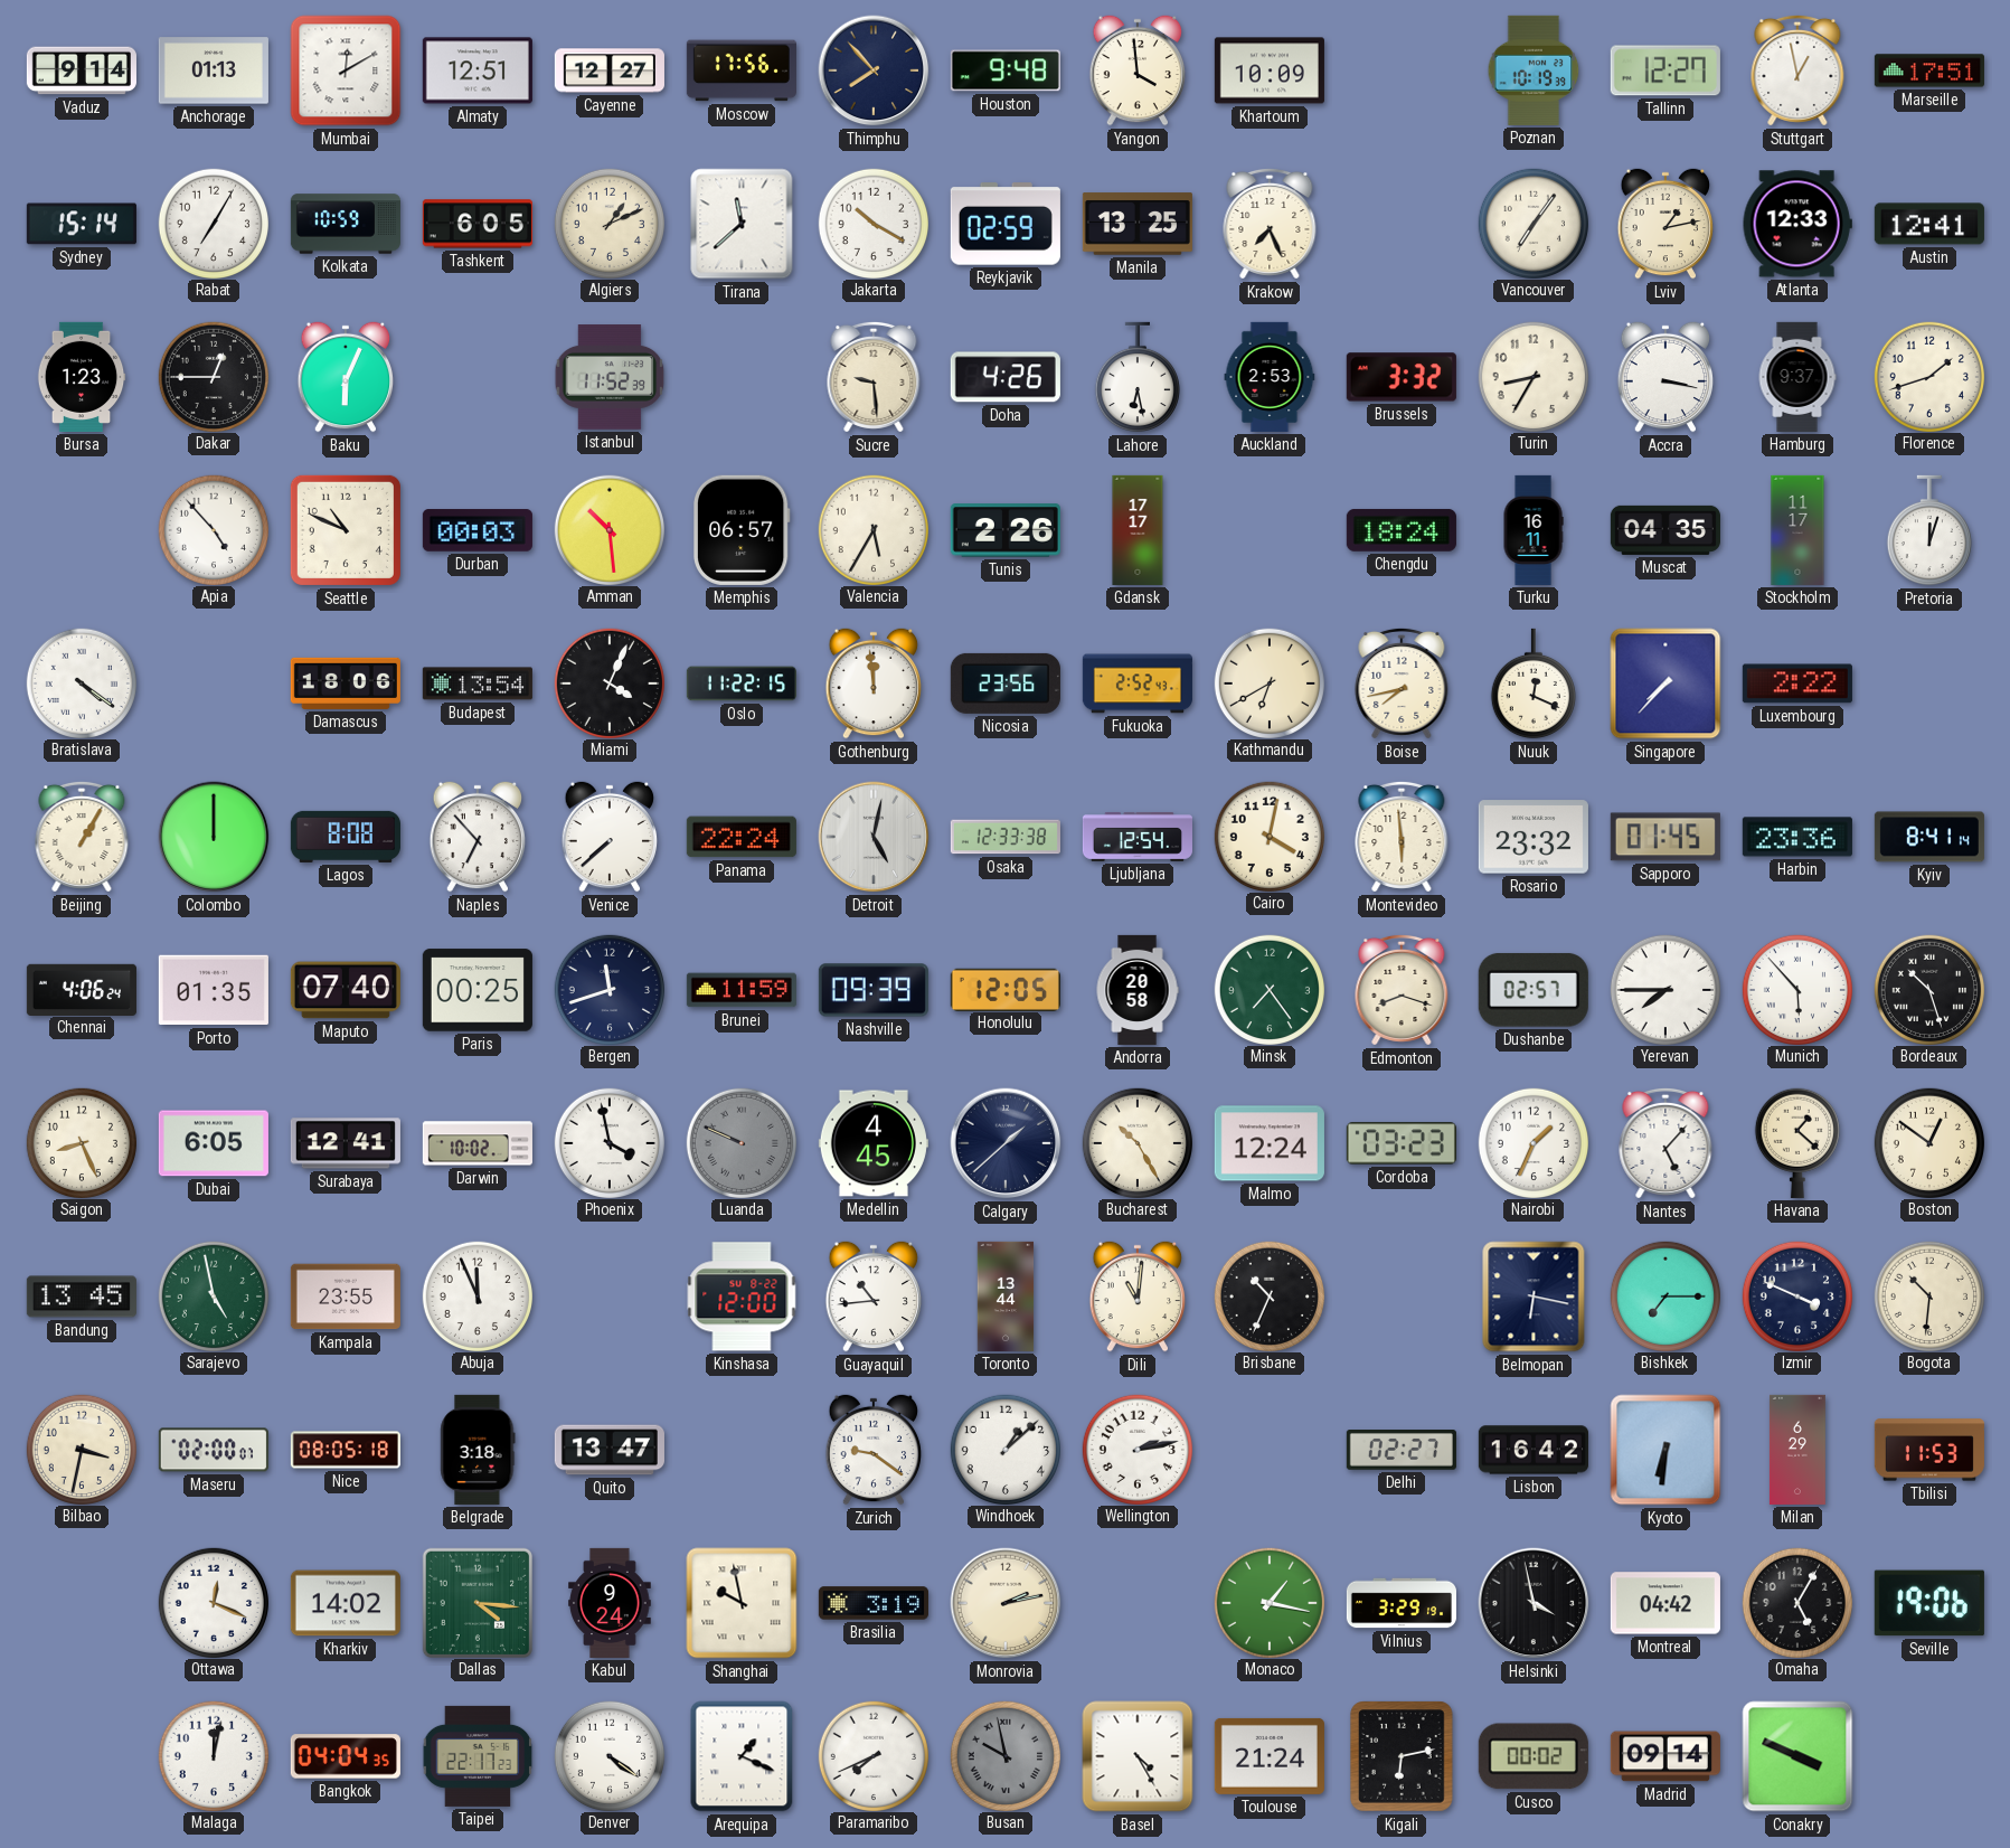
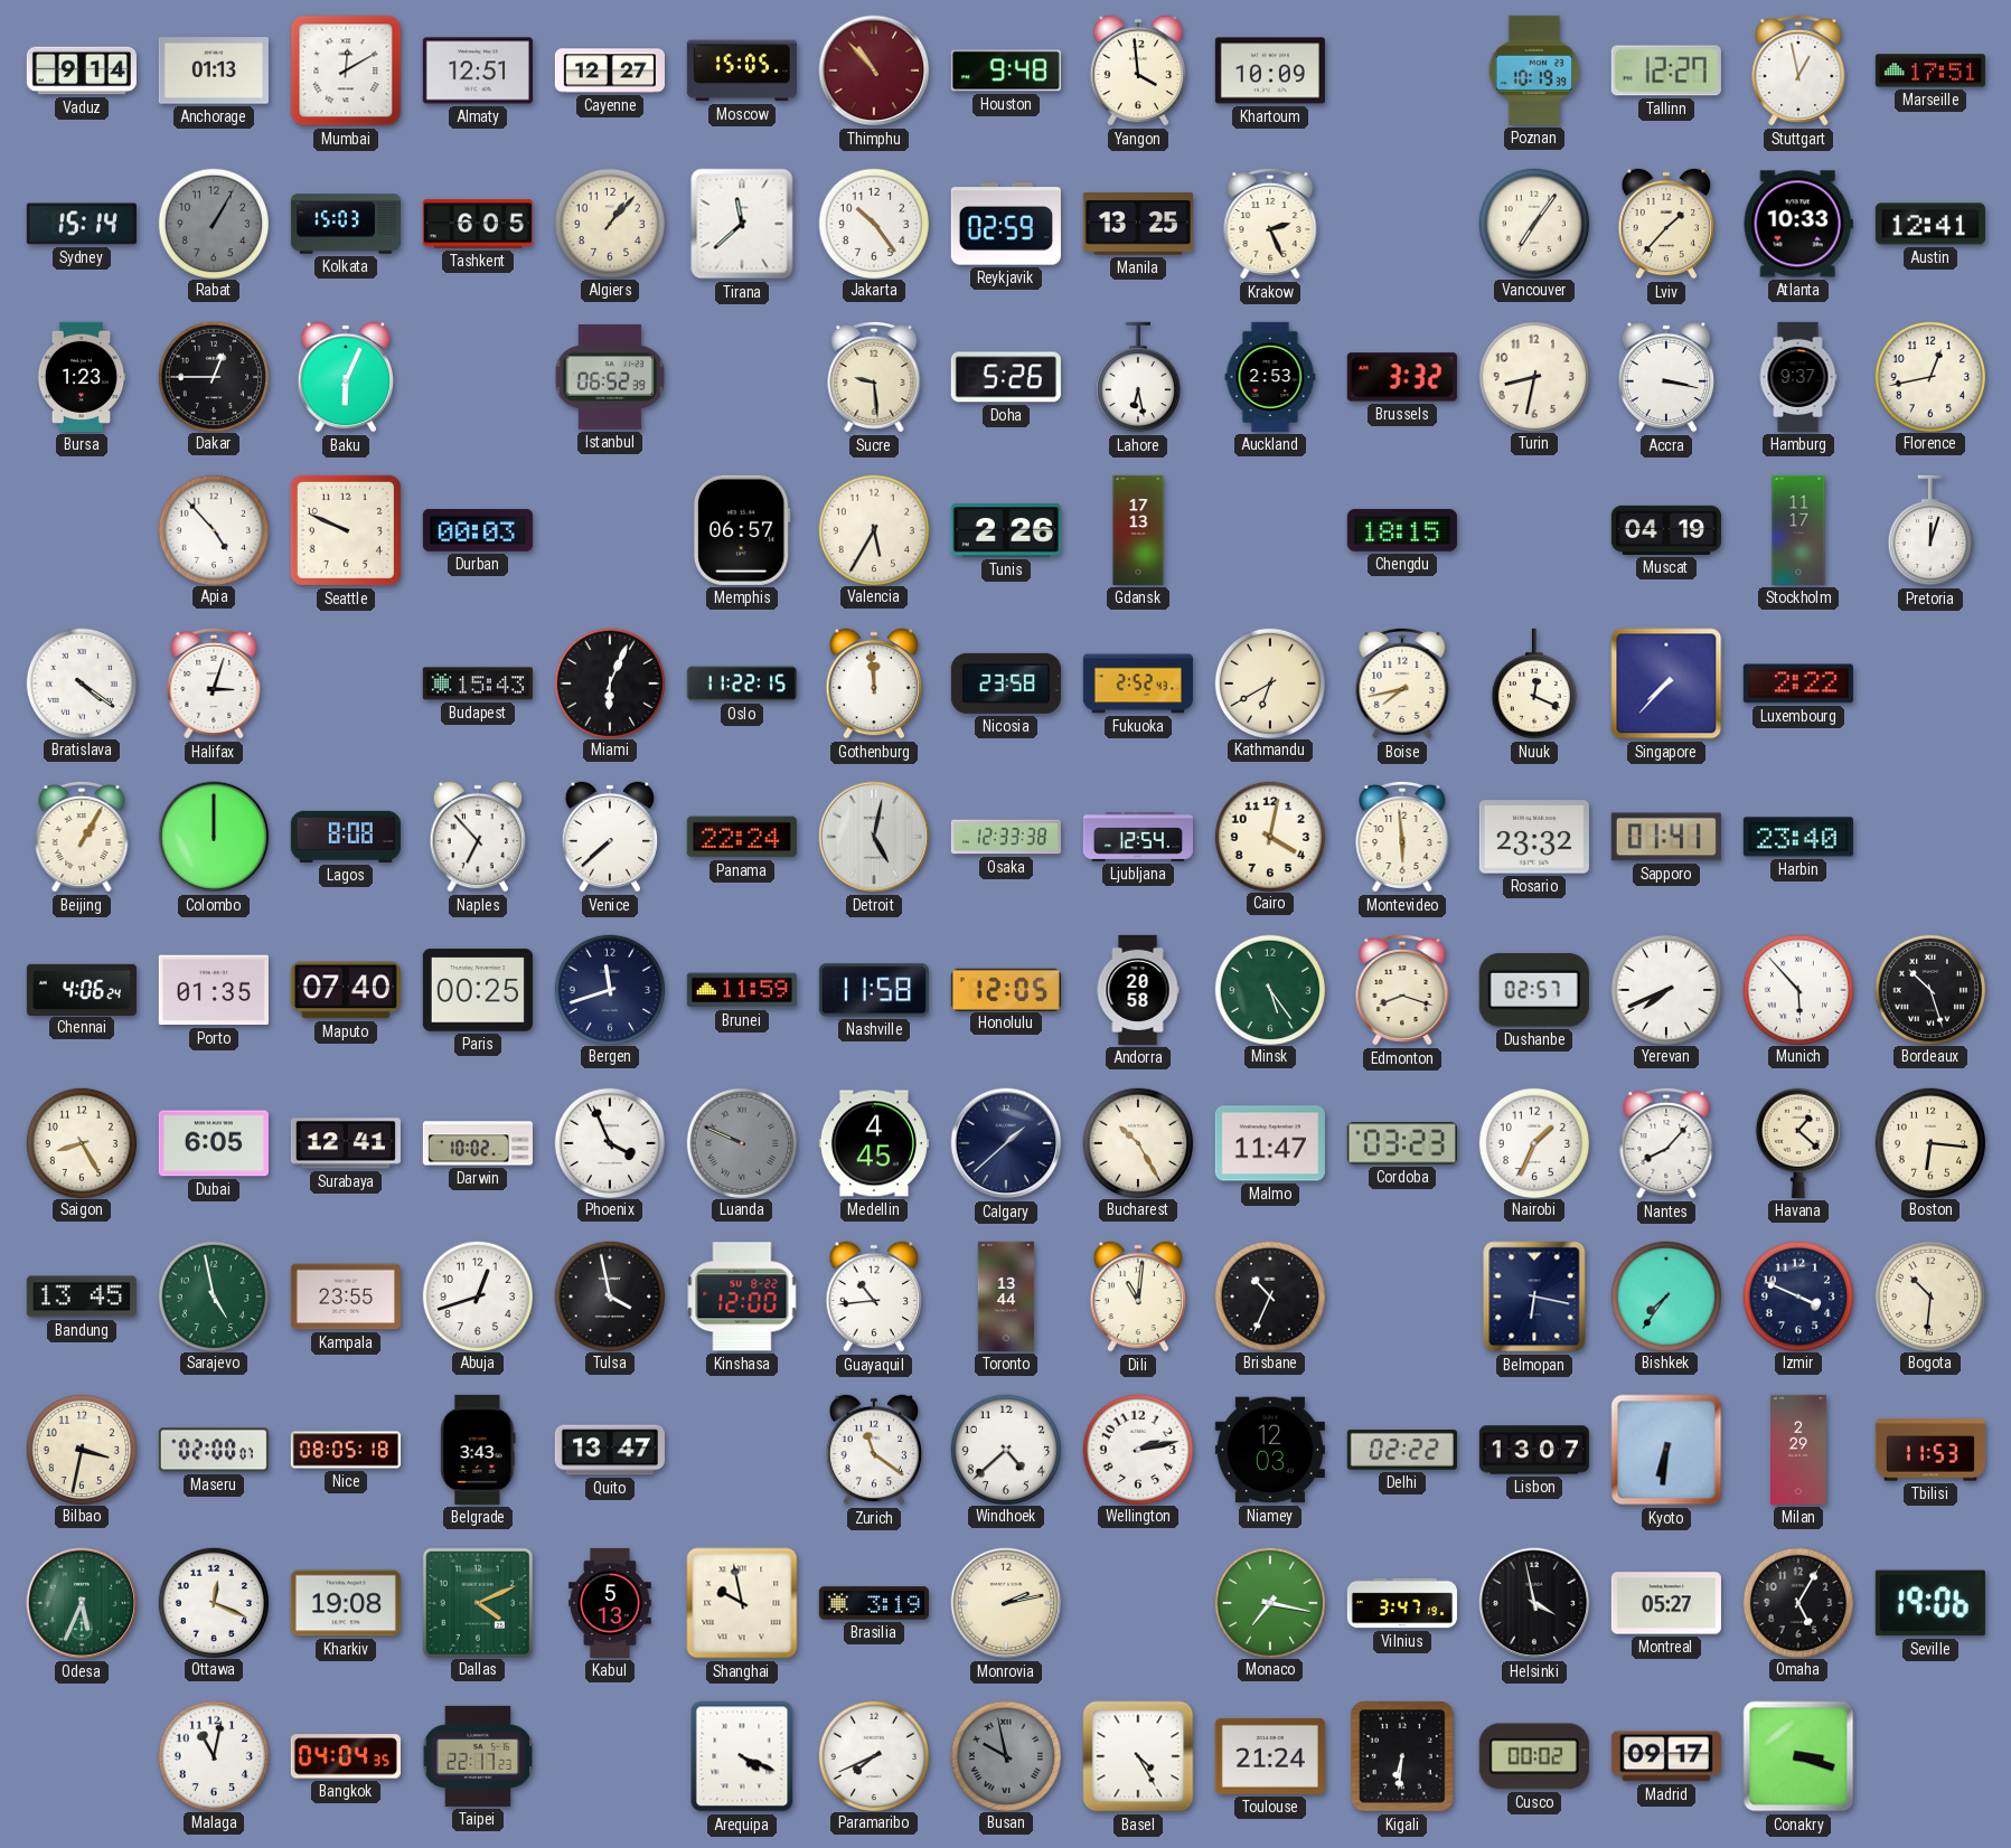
Moscow: 17:56 -> 15:05 (742, 70)
Thimphu: 7:53 -> 10:53 (874, 70)
Thimphu dial: navy -> burgundy (874, 70)
Rabat: 7:05 -> 1:05 (213, 223)
Rabat dial: white -> grey (213, 223)
Kolkata: 10:59 -> 15:03 (346, 224)
Algiers: 1:11 -> 1:07 (609, 223)
Jakarta: 10:20 -> 10:24 (873, 223)
Krakow: 7:26 -> 2:26 (1270, 224)
Lviv: 1:13 -> 1:37 (1666, 224)
Atlanta: 12:33 -> 10:33 (1798, 224)
Istanbul: 11:52 -> 06:52 (610, 377)
Doha: 4:26 -> 5:26 (1006, 377)
Turin: 8:35 -> 8:32 (1533, 376)
Florence: 1:42 -> 12:43 (1929, 376)
Seattle: 10:49 -> 9:49 (346, 530)
Amman: 10:29 -> none (608, 529)
Gdansk: 17:17 -> 17:13 (1138, 530)
Chengdu: 18:24 -> 18:15 (1402, 530)
Turku: 16:11 -> none (1534, 530)
Muscat: 04:35 -> 04:19 (1666, 530)
Halifax: none -> 3:03 (214, 683)
Damascus: 18:06 -> none (346, 683)
Budapest: 13:54 -> 15:43 (478, 683)
Miami: 4:04 -> 6:04 (609, 682)
Nicosia: 23:56 -> 23:58 (1006, 683)
Sapporo: 01:45 -> 01:41 (1666, 837)
Harbin: 23:36 -> 23:40 (1798, 837)
Kyiv: 8:41 -> none (1929, 837)
Nashville: 09:39 -> 11:58 (874, 990)
Minsk: 7:24 -> 5:24 (1269, 989)
Yerevan: 7:45 -> 7:41 (1665, 989)
Saigon: 8:26 -> 8:25 (81, 1142)
Phoenix: 3:58 -> 3:56 (609, 1142)
Malmo: 12:24 -> 11:47 (1270, 1143)
Nantes: 5:07 -> 8:07 (1666, 1143)
Boston: 12:51 -> 6:16 (1929, 1142)
Abuja: 11:56 -> 12:42 (477, 1295)
Tulsa: none -> 3:58 (609, 1295)
Bishkek: 7:15 -> 7:36 (1665, 1295)
Belgrade: 3:18 -> 3:43 (478, 1450)
Zurich: 9:21 -> 11:21 (874, 1450)
Windhoek: 1:08 -> 4:38 (1005, 1449)
Niamey: none -> 12:03 (1270, 1450)
Delhi: 02:27 -> 02:22 (1402, 1451)
Lisbon: 16:42 -> 13:07 (1534, 1450)
Milan: 6:29 -> 2:29 (1798, 1450)
Odesa: none -> 5:34 (82, 1603)
Kharkiv: 14:02 -> 19:08 (346, 1603)
Dallas: 4:16 -> 4:11 (477, 1602)
Kabul: 9:24 -> 5:13 (610, 1603)
Monaco: 1:17 -> 7:17 (1269, 1602)
Vilnius: 3:29 -> 3:47 (1402, 1603)
Montreal: 04:42 -> 05:27 (1666, 1603)
Malaga: 12:02 -> 11:02 (213, 1755)
Denver: 4:21 -> none (608, 1755)
Arequipa: 1:19 -> 4:19 (742, 1756)
Kigali: 6:13 -> 6:31 (1402, 1756)
Madrid: 09:14 -> 09:17 (1666, 1756)
Conakry: 3:49 -> 3:18 (1798, 1756)
